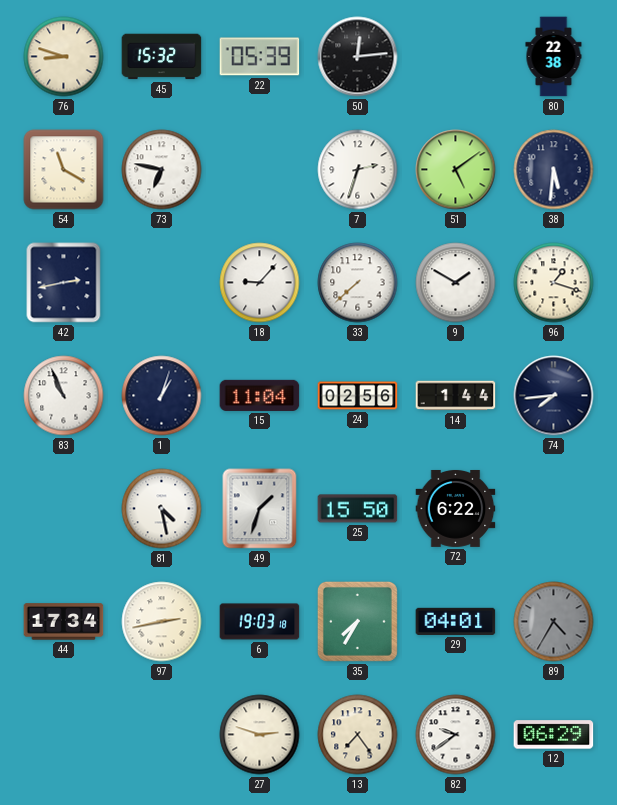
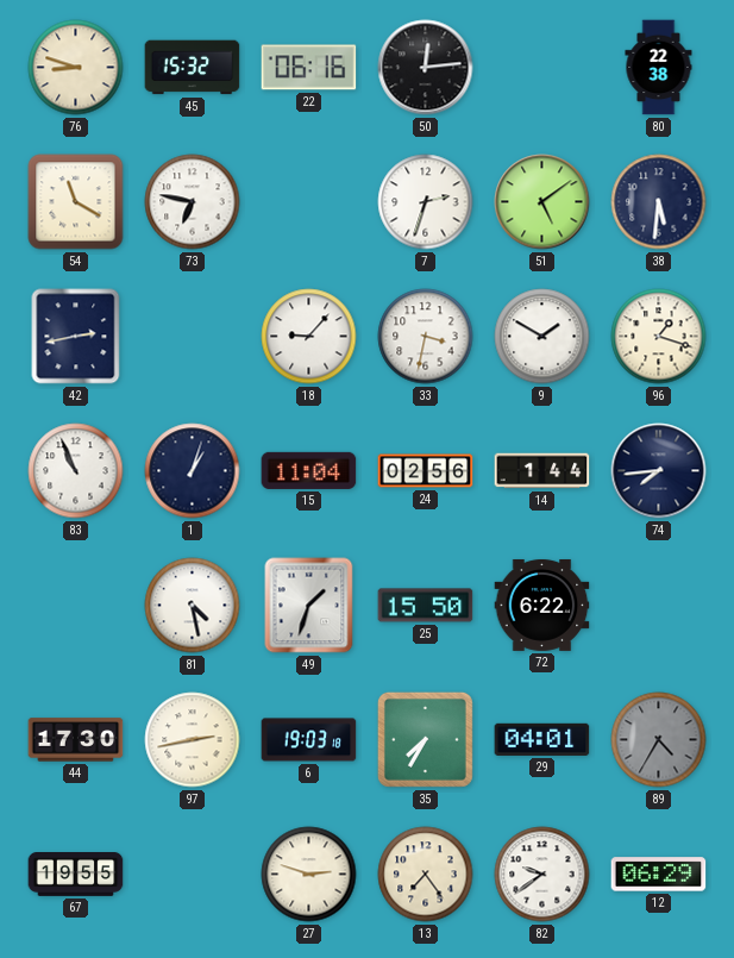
22: 05:39 -> 06:16 (309, 68)
33: 7:38 -> 3:32 (426, 337)
44: 17:34 -> 17:30 (76, 740)
67: none -> 19:55 (76, 875)
